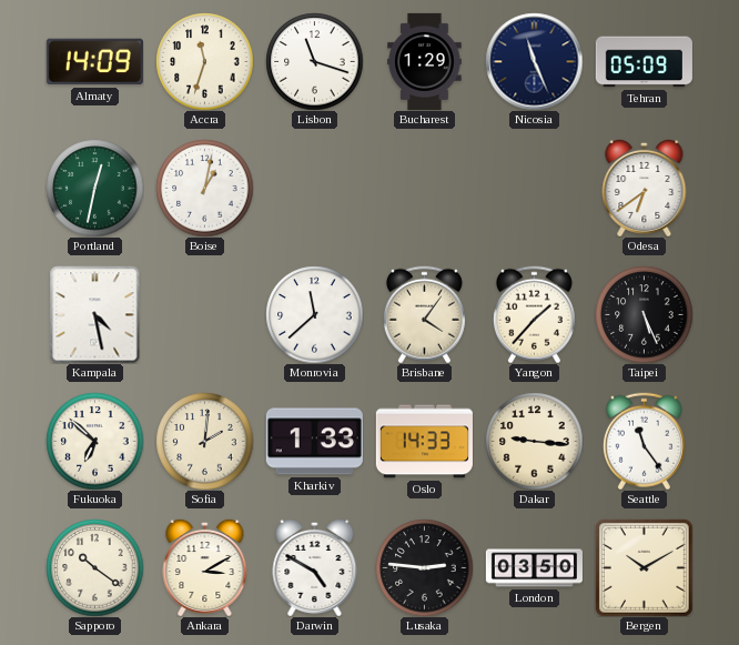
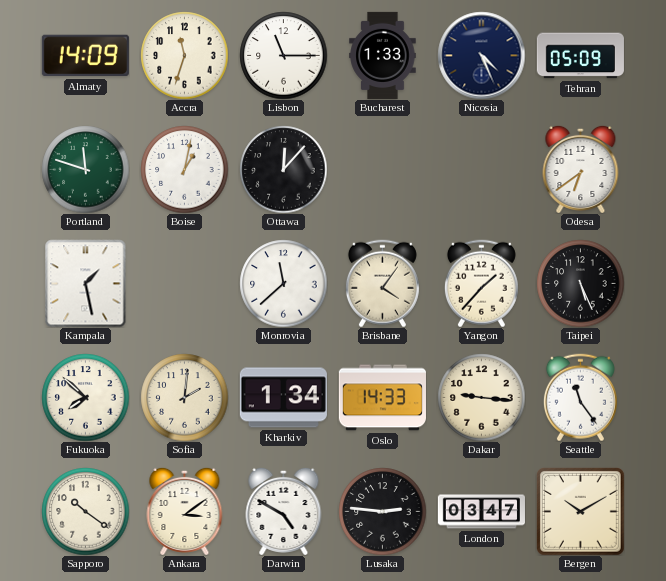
Lisbon: 11:18 -> 11:15 (283, 55)
Bucharest: 1:29 -> 1:33 (383, 55)
Nicosia: 11:26 -> 4:26 (481, 55)
Portland: 12:32 -> 11:48 (85, 169)
Ottawa: none -> 12:07 (283, 169)
Kampala: 4:28 -> 1:28 (86, 283)
Fukuoka: 6:52 -> 7:52 (85, 397)
Kharkiv: 1:33 -> 1:34 (283, 398)
Ankara: 3:10 -> 3:09 (185, 511)
London: 03:50 -> 03:47 (481, 512)
